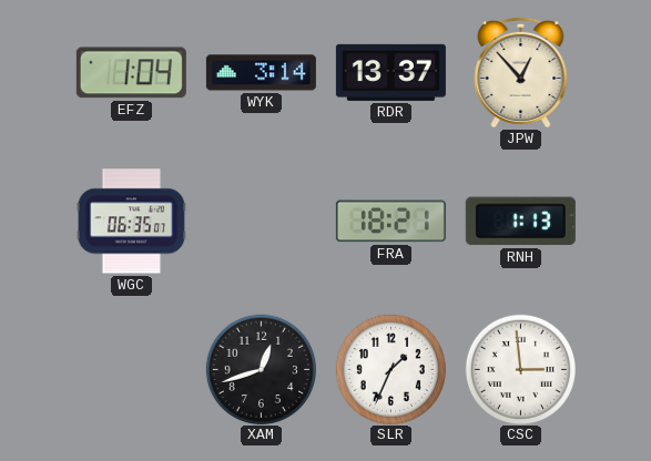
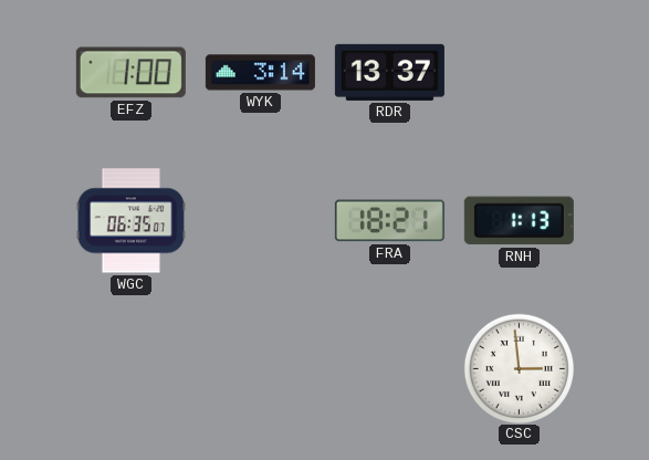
EFZ: 1:04 -> 1:00 (130, 73)
JPW: 12:53 -> none (521, 72)
XAM: 12:42 -> none (261, 369)
SLR: 1:34 -> none (390, 369)
